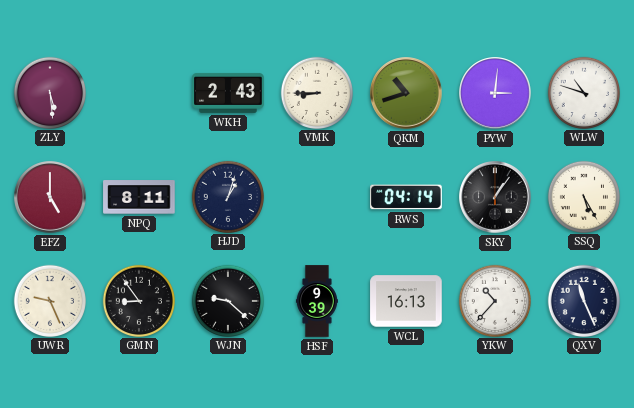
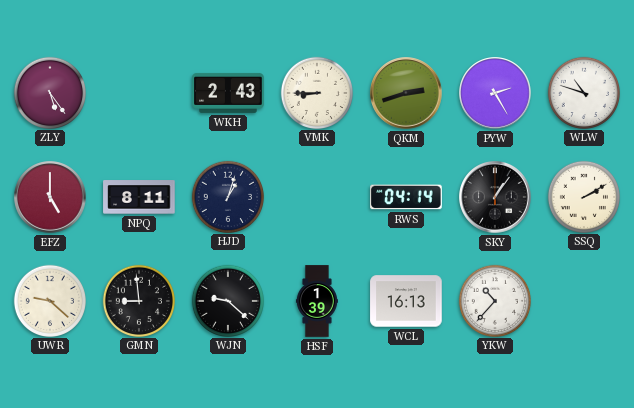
ZLY: 5:29 -> 5:24 (49, 92)
QKM: 10:42 -> 2:42 (406, 93)
PYW: 3:01 -> 2:25 (495, 93)
SSQ: 5:25 -> 2:10 (583, 196)
UWR: 9:26 -> 9:22 (49, 300)
GMN: 8:54 -> 8:59 (138, 300)
HSF: 9:39 -> 1:39 (317, 301)
QXV: 11:26 -> none (583, 300)
